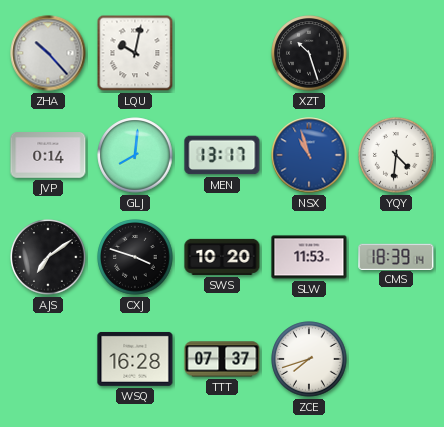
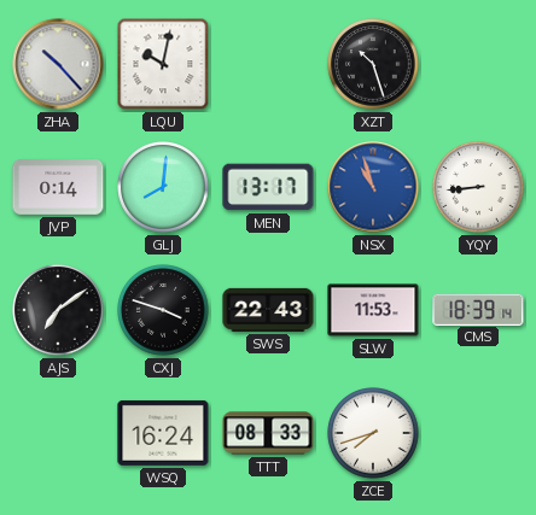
YQY: 4:31 -> 8:44 (478, 187)
SWS: 10:20 -> 22:43 (268, 310)
WSQ: 16:28 -> 16:24 (163, 433)
TTT: 07:37 -> 08:33 (268, 433)
